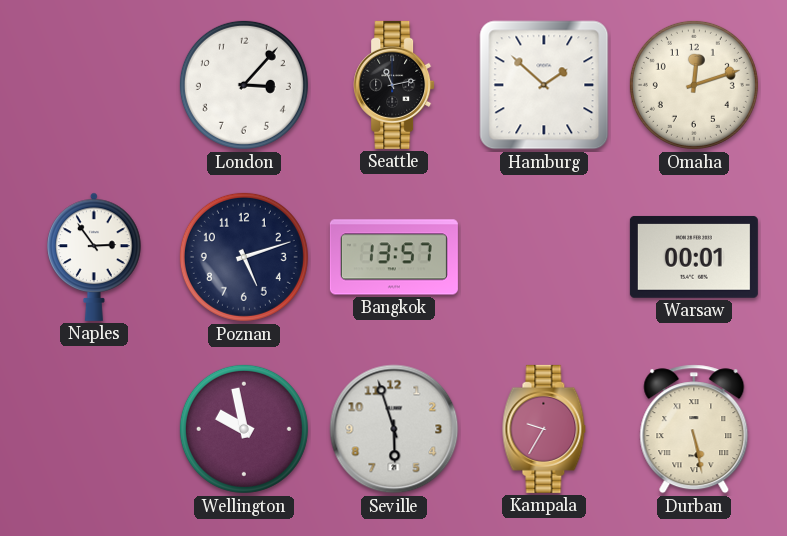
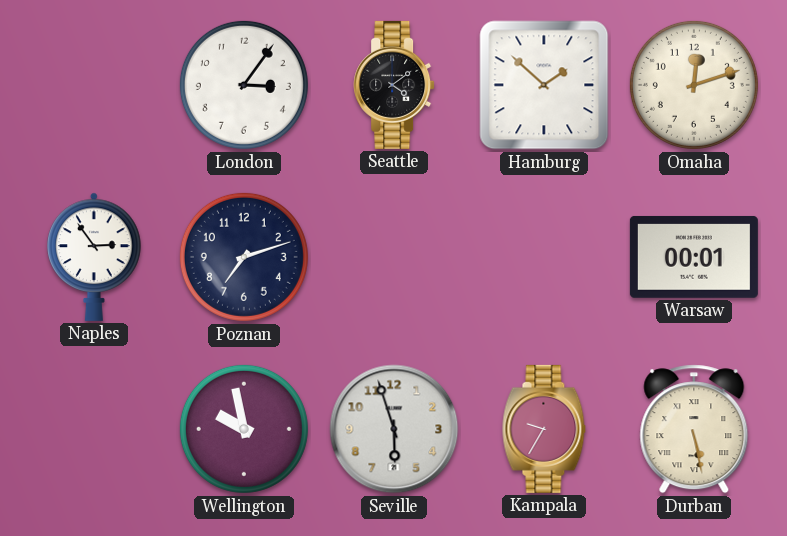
London: 3:07 -> 3:06 (244, 85)
Seattle: 11:13 -> 4:09 (394, 85)
Poznan: 5:12 -> 7:12 (244, 257)
Bangkok: 13:57 -> none (394, 257)
